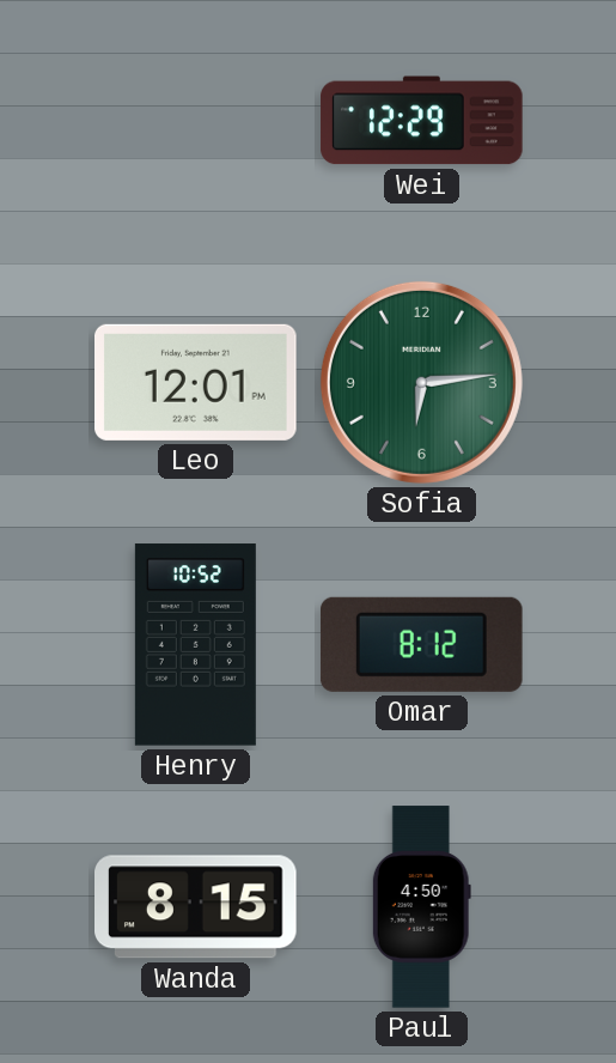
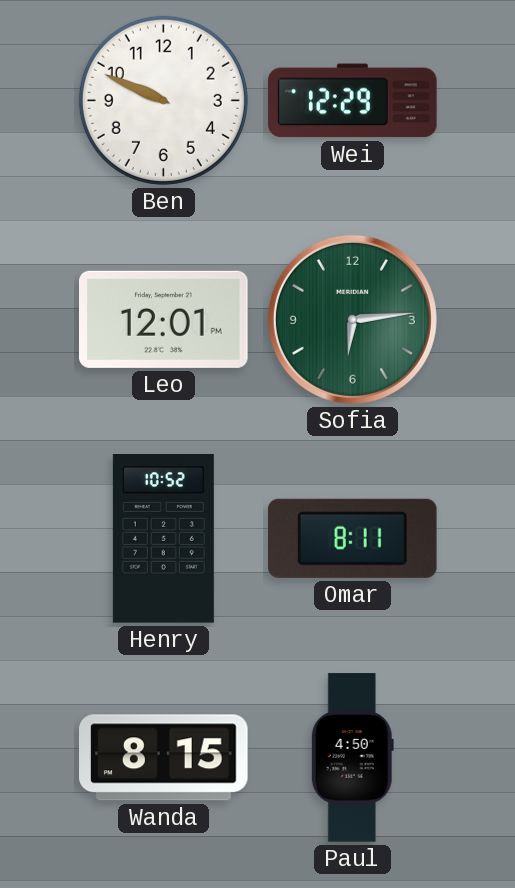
Ben: none -> 9:49 (163, 100)
Omar: 8:12 -> 8:11 (352, 538)
